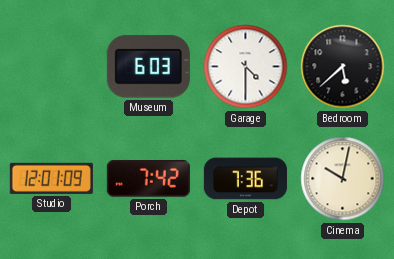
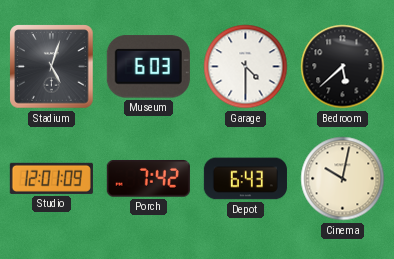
Stadium: none -> 5:03 (52, 67)
Depot: 7:36 -> 6:43 (245, 179)
